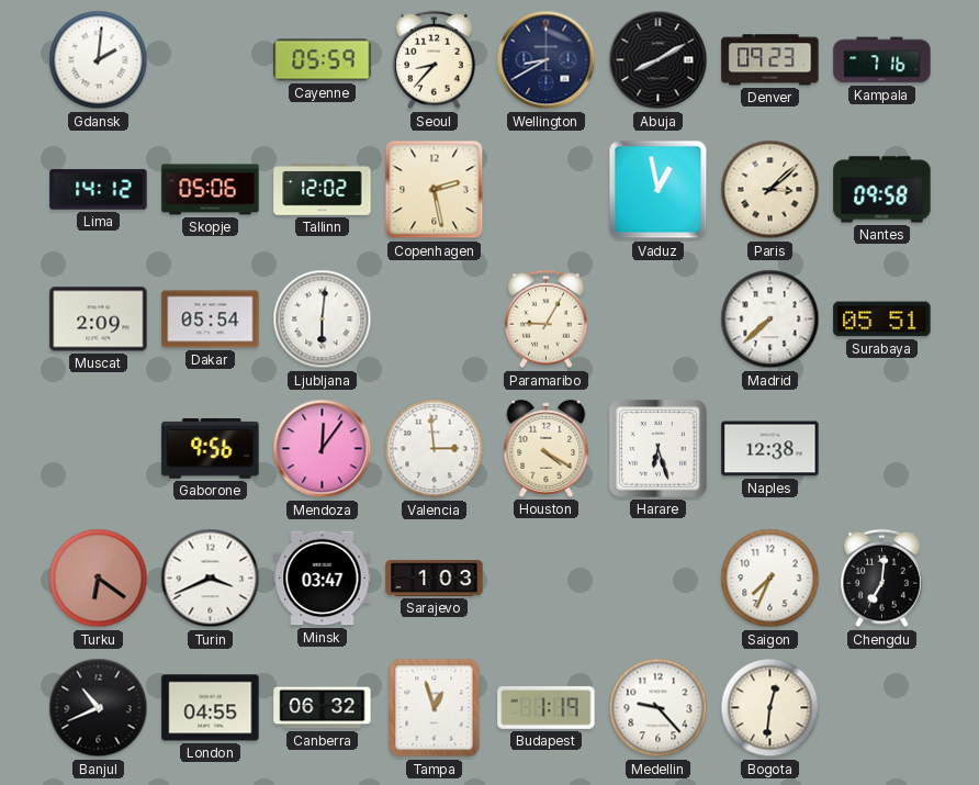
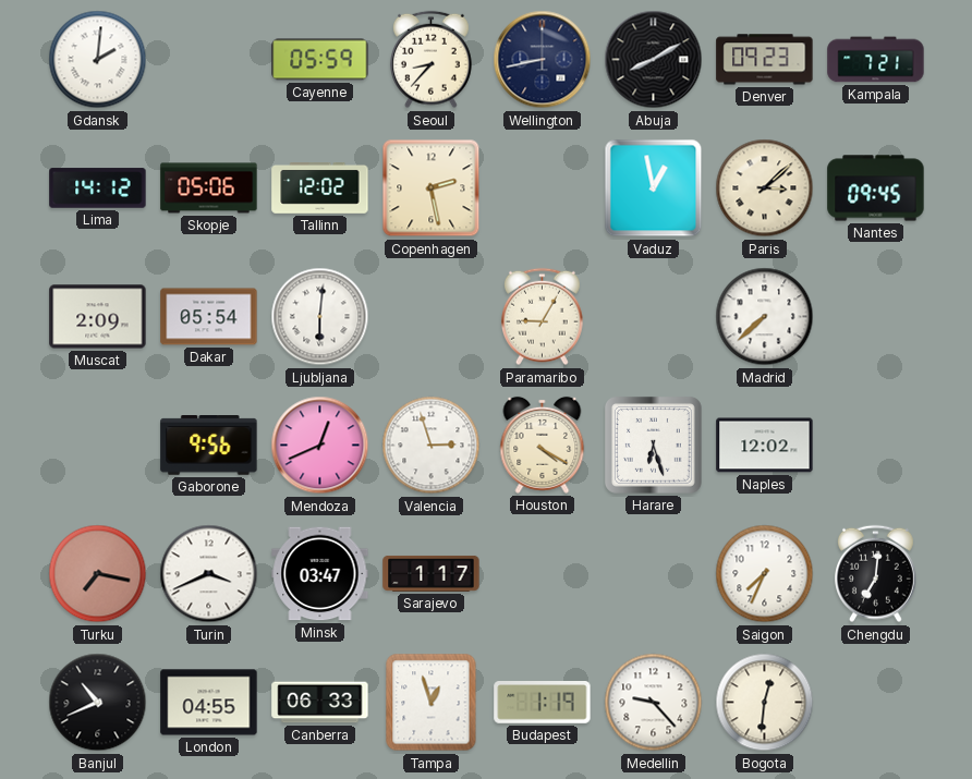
Wellington: 8:40 -> 8:43 (543, 60)
Kampala: 7:16 -> 7:21 (876, 60)
Nantes: 09:58 -> 09:45 (876, 188)
Surabaya: 05:51 -> none (882, 319)
Mendoza: 12:06 -> 12:41 (320, 446)
Valencia: 2:59 -> 2:57 (432, 446)
Naples: 12:38 -> 12:02 (765, 446)
Turku: 6:21 -> 7:17 (98, 574)
Sarajevo: 1:03 -> 1:17 (432, 573)
Canberra: 06:32 -> 06:33 (320, 703)
